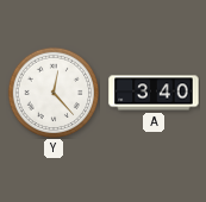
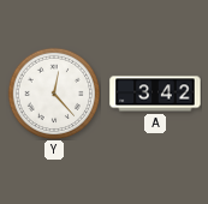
A: 3:40 -> 3:42 (155, 94)
